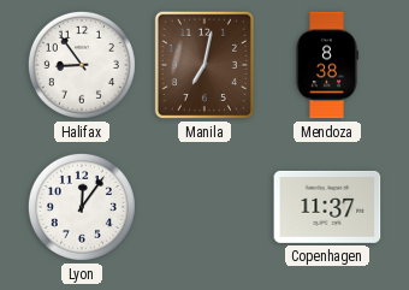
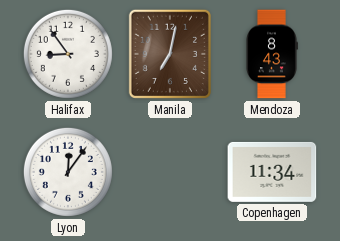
Mendoza: 8:38 -> 8:43 (272, 54)
Copenhagen: 11:37 -> 11:34 (272, 172)
